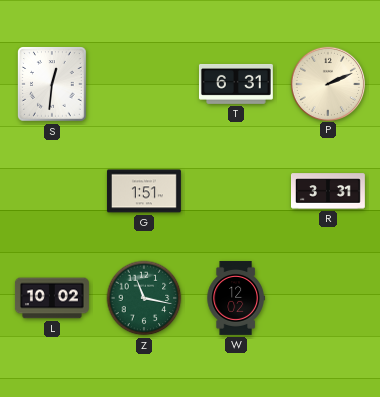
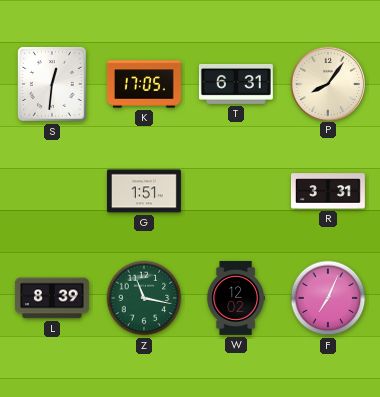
K: none -> 17:05 (144, 84)
P: 2:11 -> 8:06 (327, 83)
L: 10:02 -> 8:39 (52, 298)
F: none -> 7:04 (328, 298)
